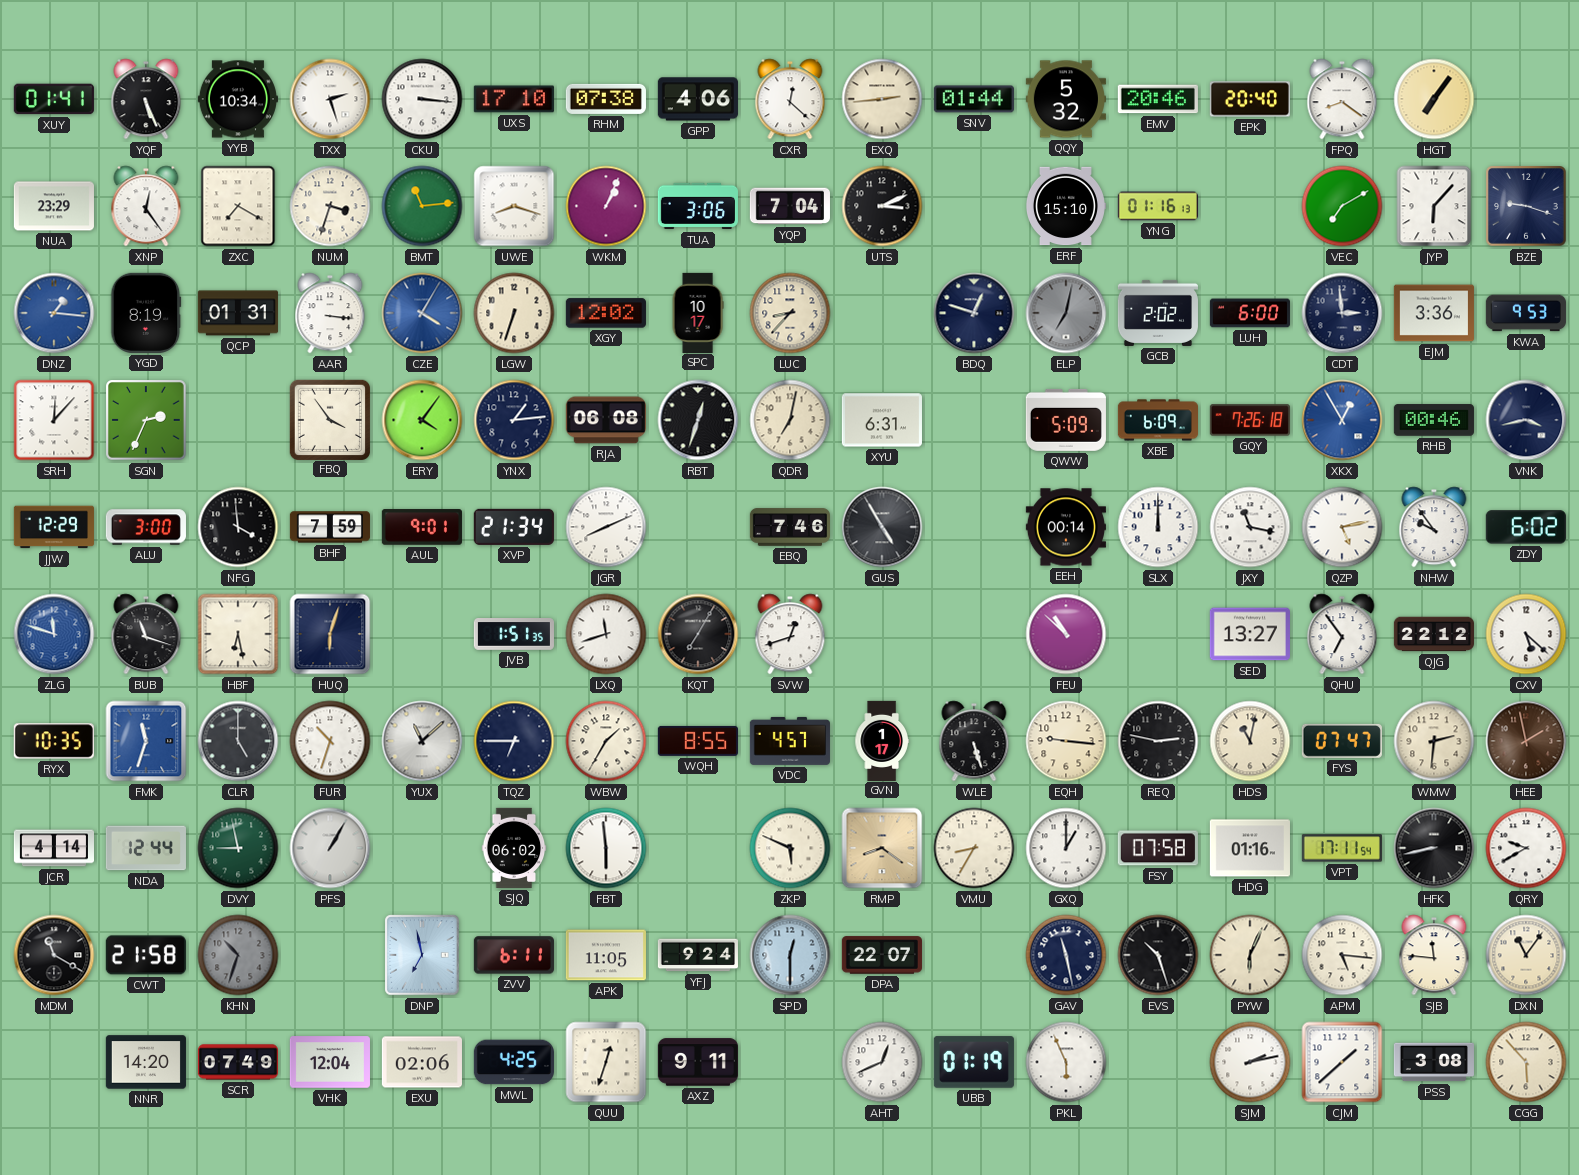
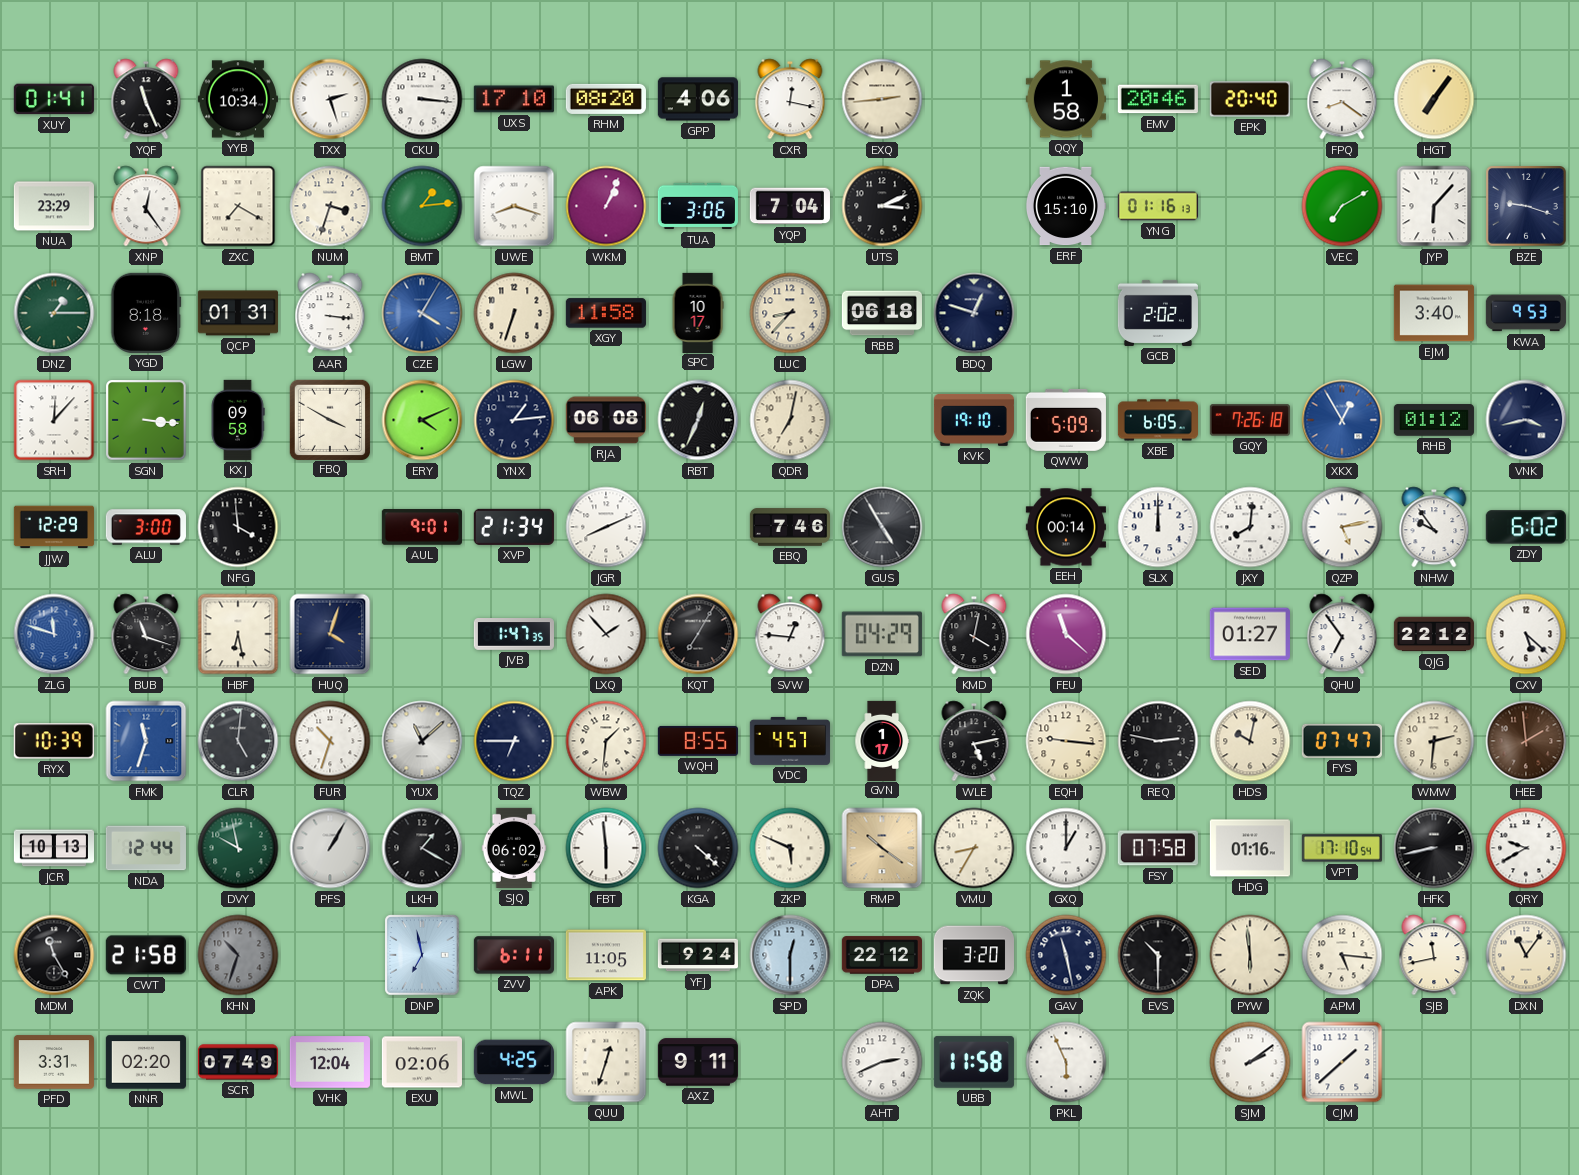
YQF: 5:26 -> 11:26 (146, 99)
RHM: 07:38 -> 08:20 (606, 99)
CXR: 12:22 -> 12:17 (790, 99)
SNV: 01:44 -> none (974, 99)
QQY: 5:32 -> 1:58 (1066, 99)
BMT: 11:14 -> 1:14 (422, 206)
DNZ: 1:16 -> 1:15 (54, 313)
DNZ dial: blue -> green (54, 313)
YGD: 8:19 -> 8:18 (146, 313)
XGY: 12:02 -> 11:58 (606, 313)
RBB: none -> 06:18 (882, 313)
ELP: 7:02 -> none (1066, 313)
LUH: 6:00 -> none (1250, 313)
CDT: 2:59 -> none (1342, 313)
EJM: 3:36 -> 3:40 (1434, 313)
SGN: 2:34 -> 3:16 (147, 421)
KXJ: none -> 09:58 (238, 420)
FBQ: 3:54 -> 3:50 (329, 419)
ERY: 4:06 -> 4:11 (422, 420)
RBT: 12:33 -> 12:34 (698, 420)
XYU: 6:31 -> none (882, 420)
KVK: none -> 19:10 (974, 420)
XBE: 6:09 -> 6:05 (1157, 420)
RHB: 00:46 -> 01:12 (1434, 420)
BHF: 7:59 -> none (329, 527)
JXY: 11:17 -> 8:01 (1250, 527)
HUQ: 6:03 -> 4:03 (330, 634)
JVB: 1:51 -> 1:47 (514, 635)
LXQ: 11:42 -> 1:53 (606, 634)
SVW: 12:42 -> 12:46 (790, 634)
DZN: none -> 04:29 (882, 634)
KMD: none -> 4:02 (974, 634)
FEU: 10:52 -> 11:22 (1066, 634)
SED: 13:27 -> 01:27 (1250, 634)
RYX: 10:35 -> 10:39 (54, 741)
CLR: 5:00 -> 5:01 (238, 741)
WBW: 1:35 -> 1:31 (606, 741)
WLE: 5:27 -> 5:13 (974, 741)
HDS: 11:02 -> 10:02 (1250, 741)
HEE: 1:58 -> 1:59 (1526, 741)
JCR: 4:14 -> 10:13 (53, 848)
DVY: 8:58 -> 9:58 (238, 848)
LKH: none -> 1:20 (422, 848)
KGA: none -> 4:22 (698, 848)
RMP: 8:21 -> 10:21 (882, 848)
VPT: 17:11 -> 17:10 (1342, 848)
MDM: 11:20 -> 11:25 (54, 955)
DPA: 22:07 -> 22:12 (882, 955)
ZQK: none -> 3:20 (973, 955)
EVS: 10:27 -> 10:30 (1158, 955)
PYW: 6:04 -> 5:59 (1250, 955)
SJB: 11:46 -> 11:43 (1434, 955)
PFD: none -> 3:31 (54, 1062)
NNR: 14:20 -> 02:20 (146, 1062)
AHT: 12:41 -> 2:41 (882, 1062)
UBB: 01:19 -> 11:58 (974, 1062)
SJM: 2:13 -> 2:09 (1250, 1062)
PSS: 3:08 -> none (1433, 1062)
CGG: 5:53 -> none (1526, 1062)
